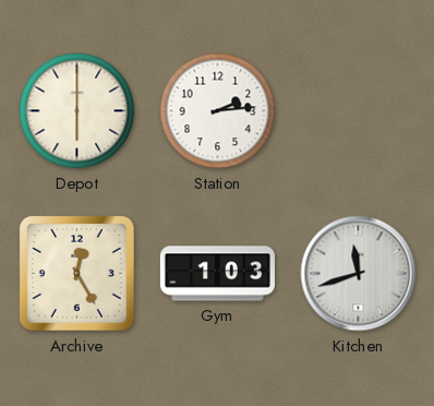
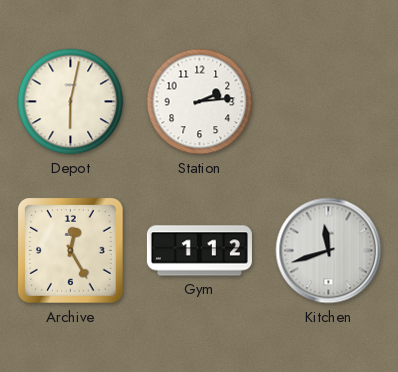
Depot: 6:00 -> 6:02 (71, 102)
Gym: 1:03 -> 1:12 (199, 251)
